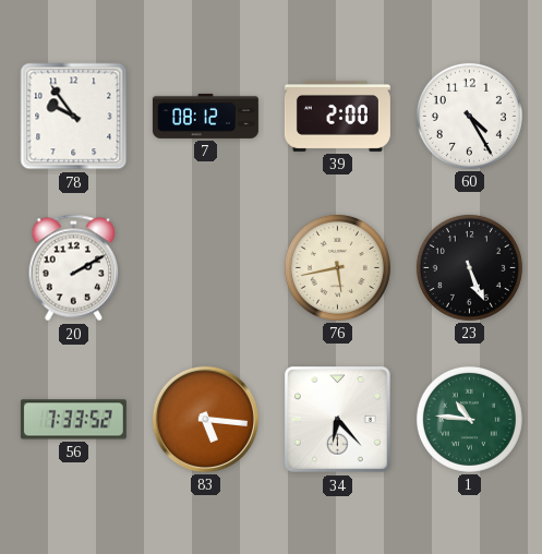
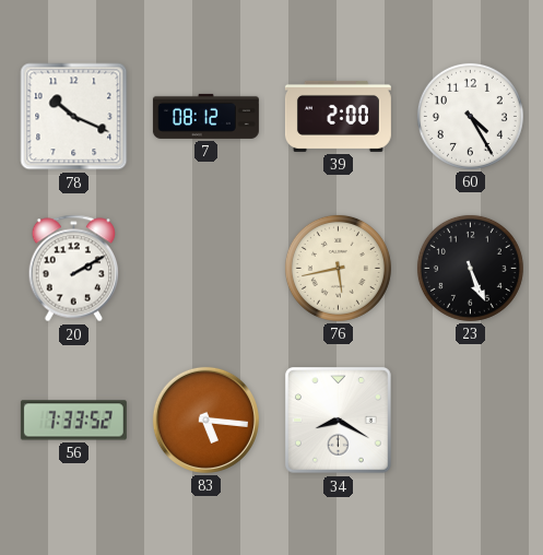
78: 9:54 -> 10:19 (74, 117)
34: 6:23 -> 8:20 (339, 421)
1: 10:46 -> none (469, 419)
